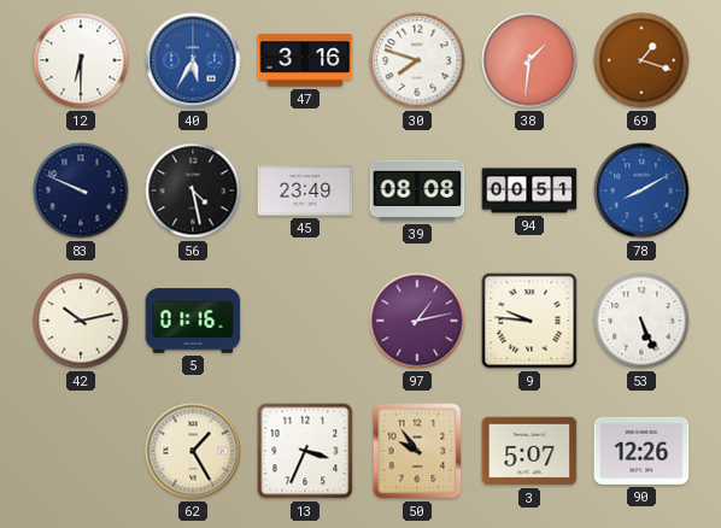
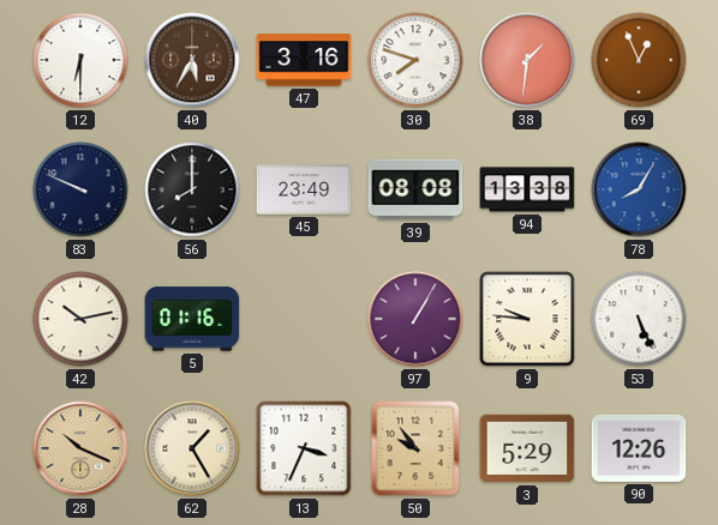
40 dial: blue -> brown (192, 60)
69: 1:18 -> 12:56 (639, 60)
56: 4:28 -> 8:00 (192, 189)
94: 00:51 -> 13:38 (527, 189)
78: 8:10 -> 8:05 (639, 189)
97: 1:13 -> 1:05 (415, 319)
28: none -> 10:19 (80, 448)
3: 5:07 -> 5:29 (527, 448)
